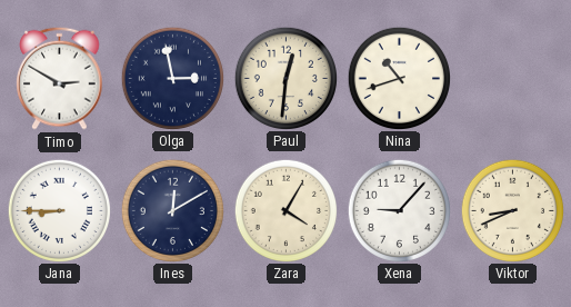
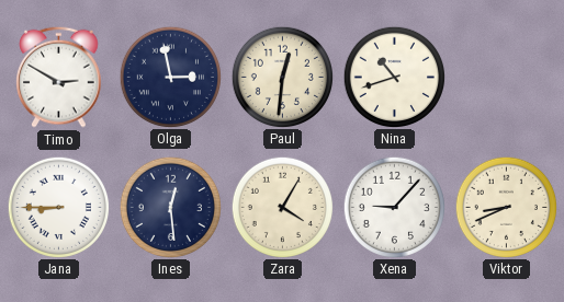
Ines: 12:10 -> 12:29 (170, 207)
